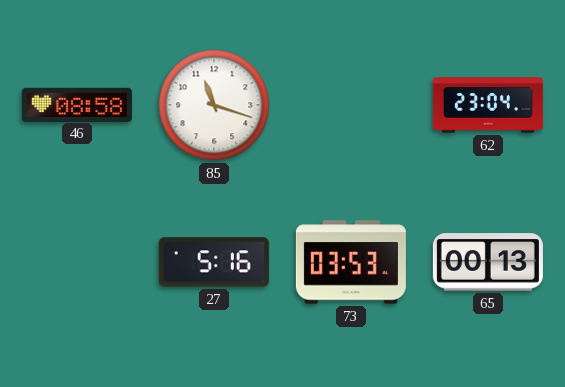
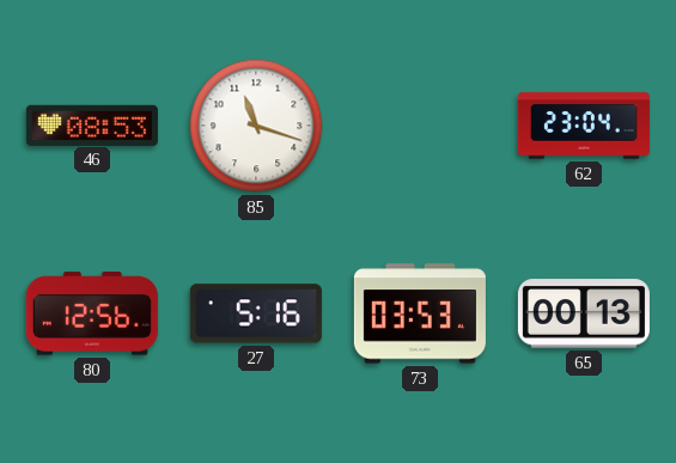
46: 08:58 -> 08:53 (92, 124)
80: none -> 12:56 (92, 313)
